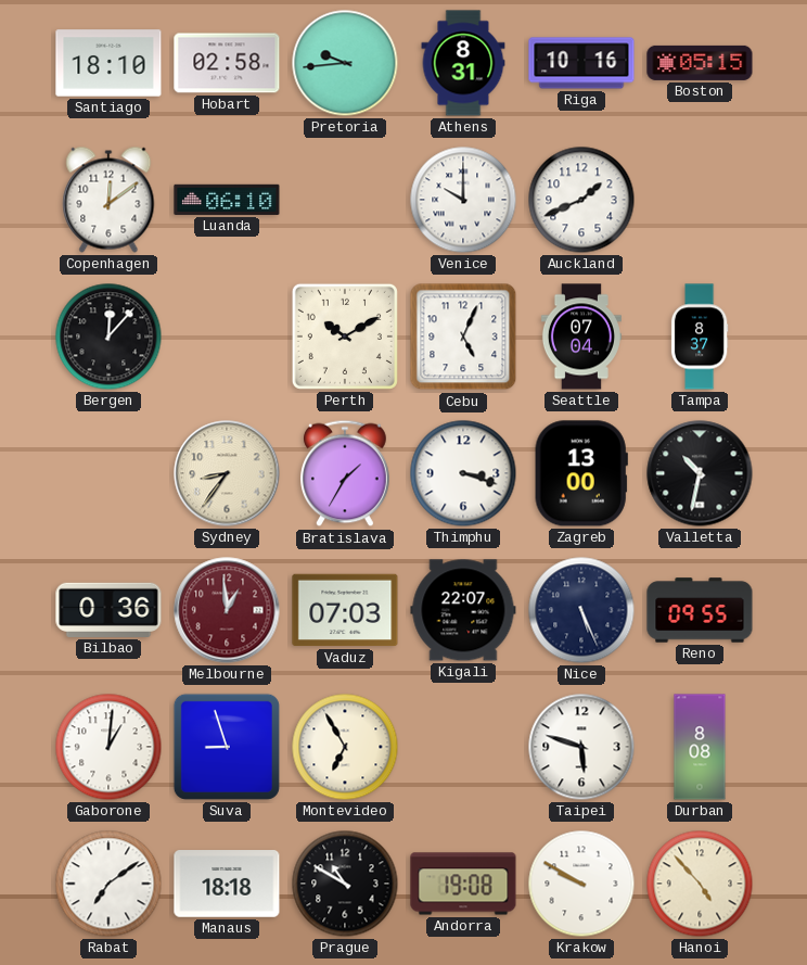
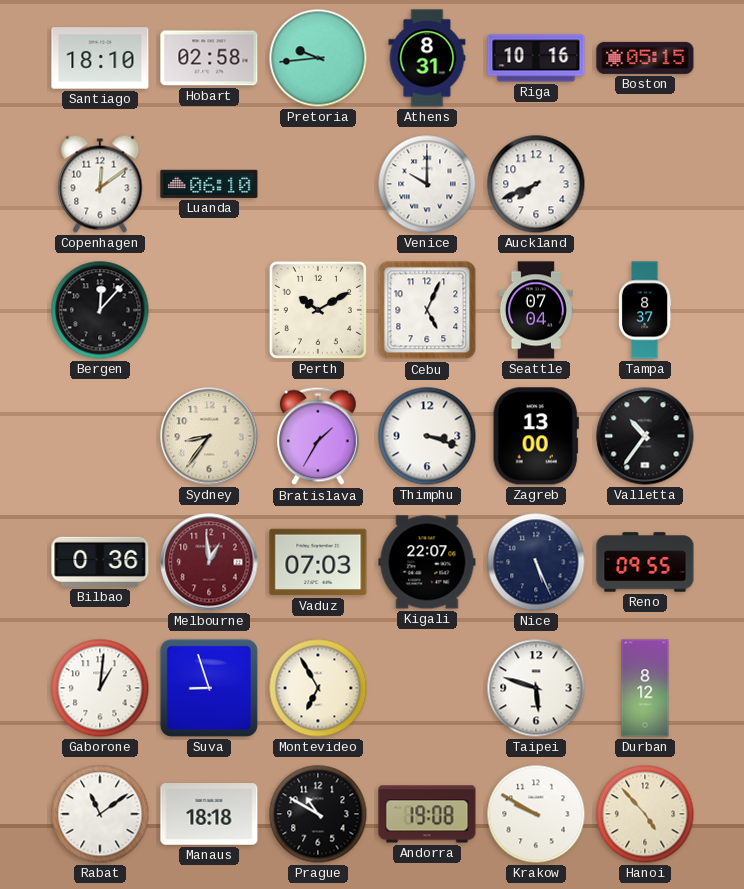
Auckland: 1:41 -> 7:41 (536, 184)
Valletta: 10:32 -> 10:36 (645, 436)
Durban: 8:08 -> 8:12 (645, 688)
Rabat: 7:09 -> 11:09 (100, 814)
